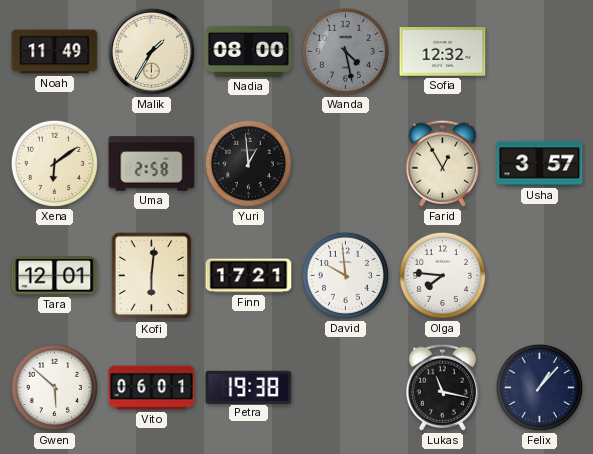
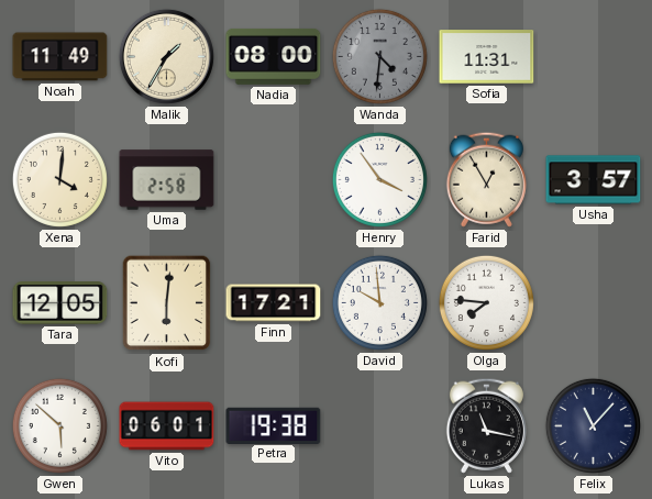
Wanda: 4:28 -> 4:31 (379, 56)
Sofia: 12:32 -> 11:31 (487, 57)
Xena: 6:09 -> 4:01 (59, 179)
Yuri: 12:59 -> none (248, 163)
Henry: none -> 3:54 (379, 179)
Tara: 12:01 -> 12:05 (60, 303)
Felix: 1:07 -> 11:07 (593, 425)
